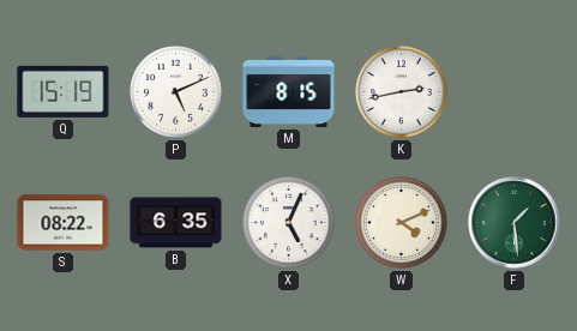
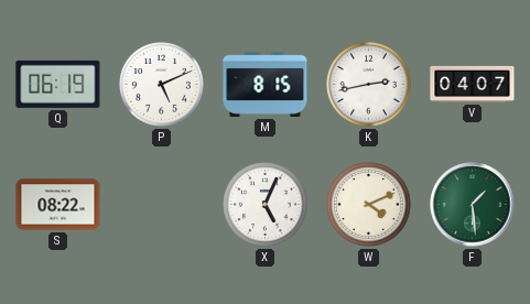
Q: 15:19 -> 06:19 (58, 84)
V: none -> 04:07 (473, 84)
B: 6:35 -> none (176, 223)
